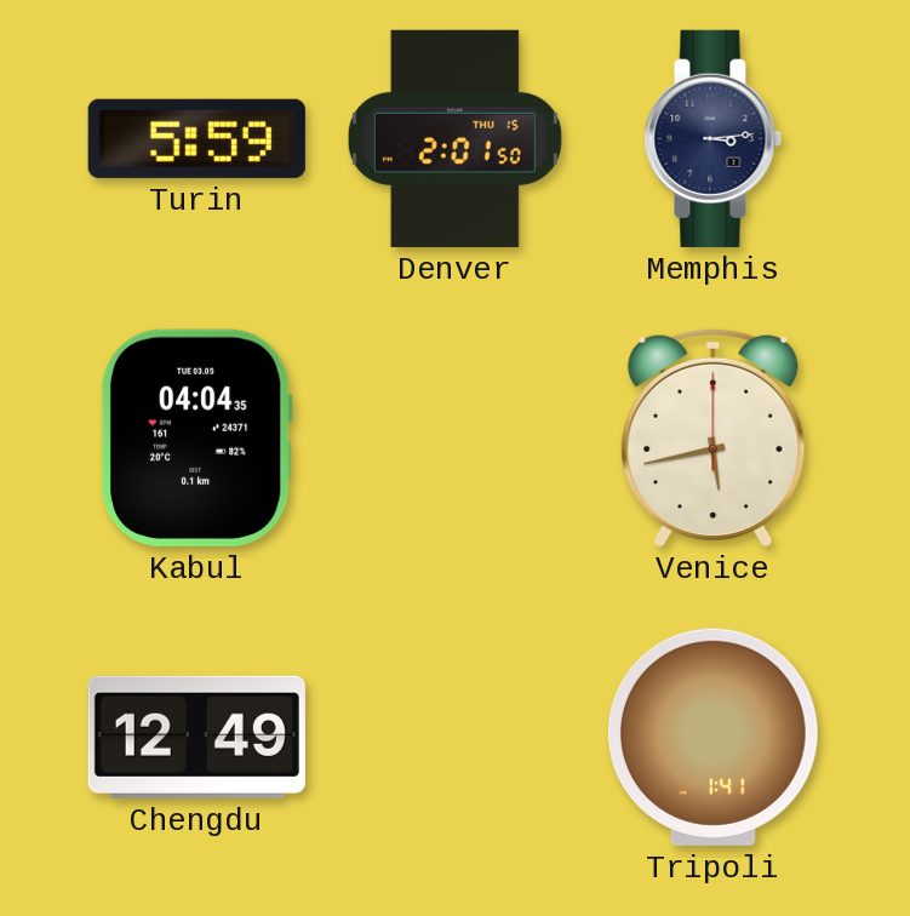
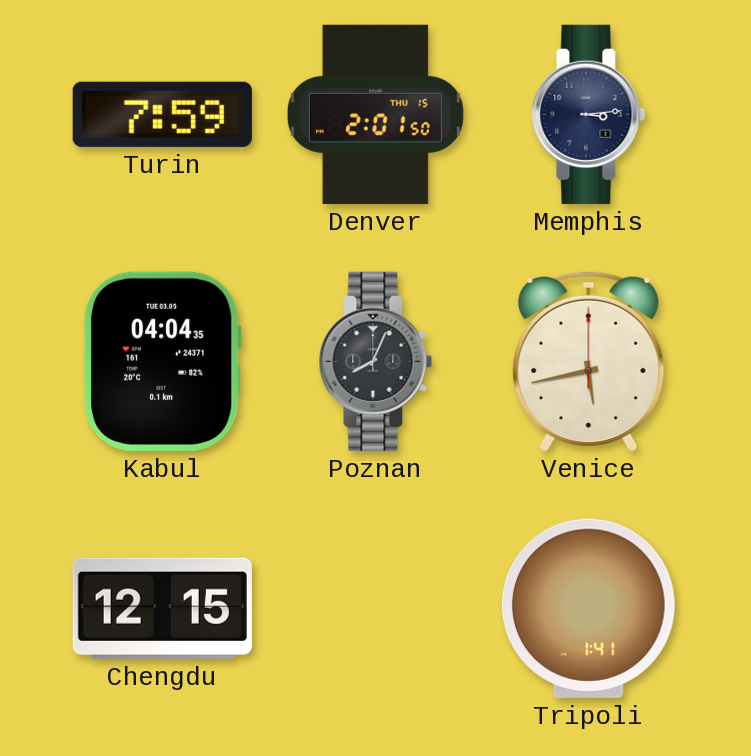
Turin: 5:59 -> 7:59 (162, 114)
Poznan: none -> 8:04 (376, 361)
Chengdu: 12:49 -> 12:15 (162, 608)
